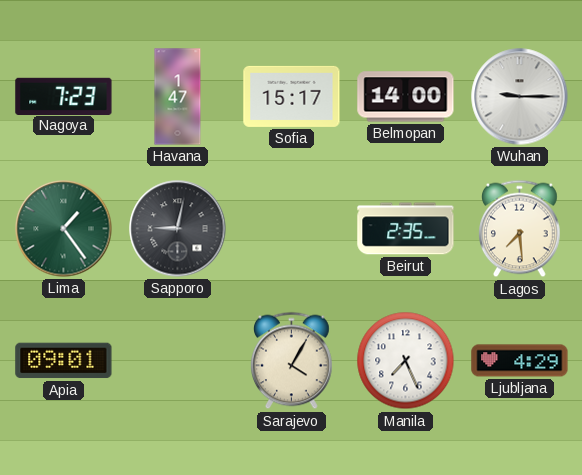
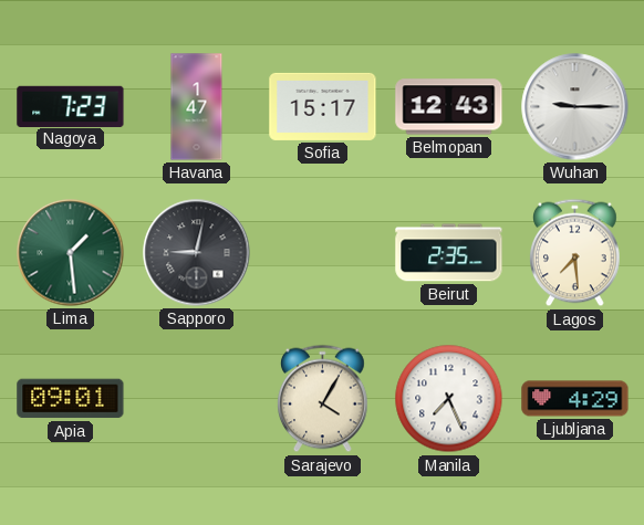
Belmopan: 14:00 -> 12:43 (449, 107)
Lima: 1:24 -> 1:29 (71, 253)
